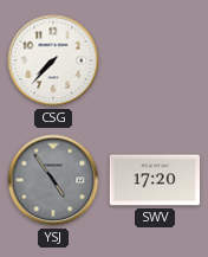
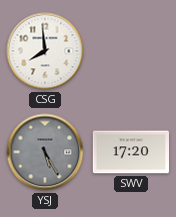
CSG: 7:37 -> 7:59 (45, 51)
YSJ: 4:54 -> 5:25 (45, 152)
